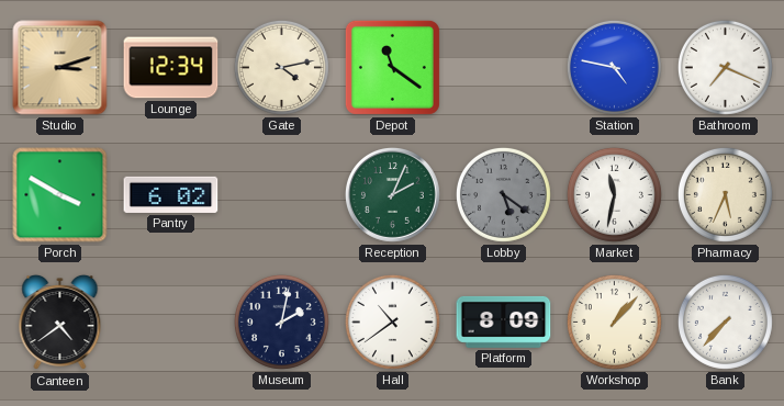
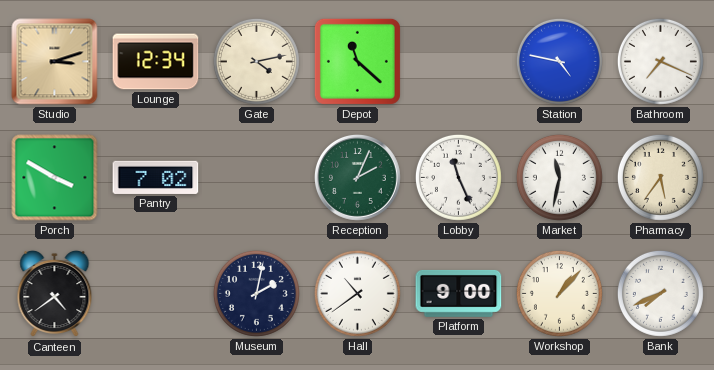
Depot: 11:21 -> 11:22 (357, 61)
Pantry: 6:02 -> 7:02 (156, 177)
Lobby: 5:21 -> 11:26 (458, 177)
Lobby dial: grey -> white (458, 177)
Pharmacy: 5:34 -> 5:36 (660, 177)
Platform: 8:09 -> 9:00 (459, 293)
Bank: 7:37 -> 7:41 (660, 293)
